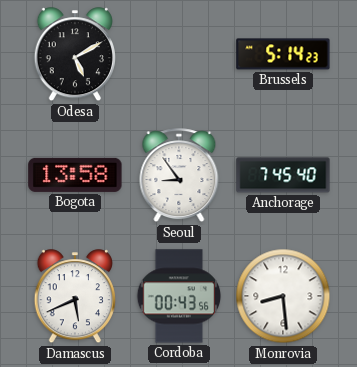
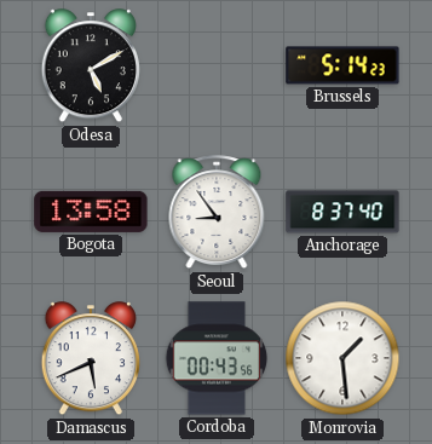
Anchorage: 7:45 -> 8:37 (342, 212)
Monrovia: 8:29 -> 1:29 (342, 358)
